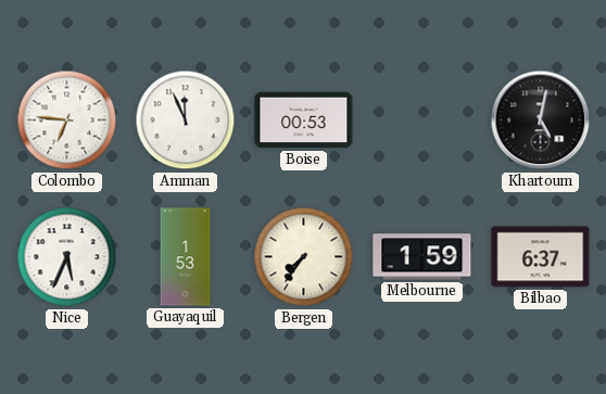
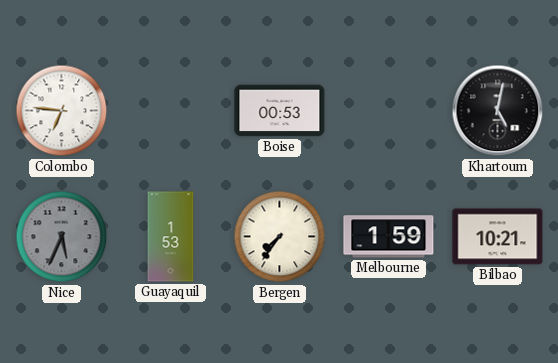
Amman: 11:56 -> none (186, 120)
Nice dial: white -> grey (62, 237)
Bilbao: 6:37 -> 10:21 (498, 237)
